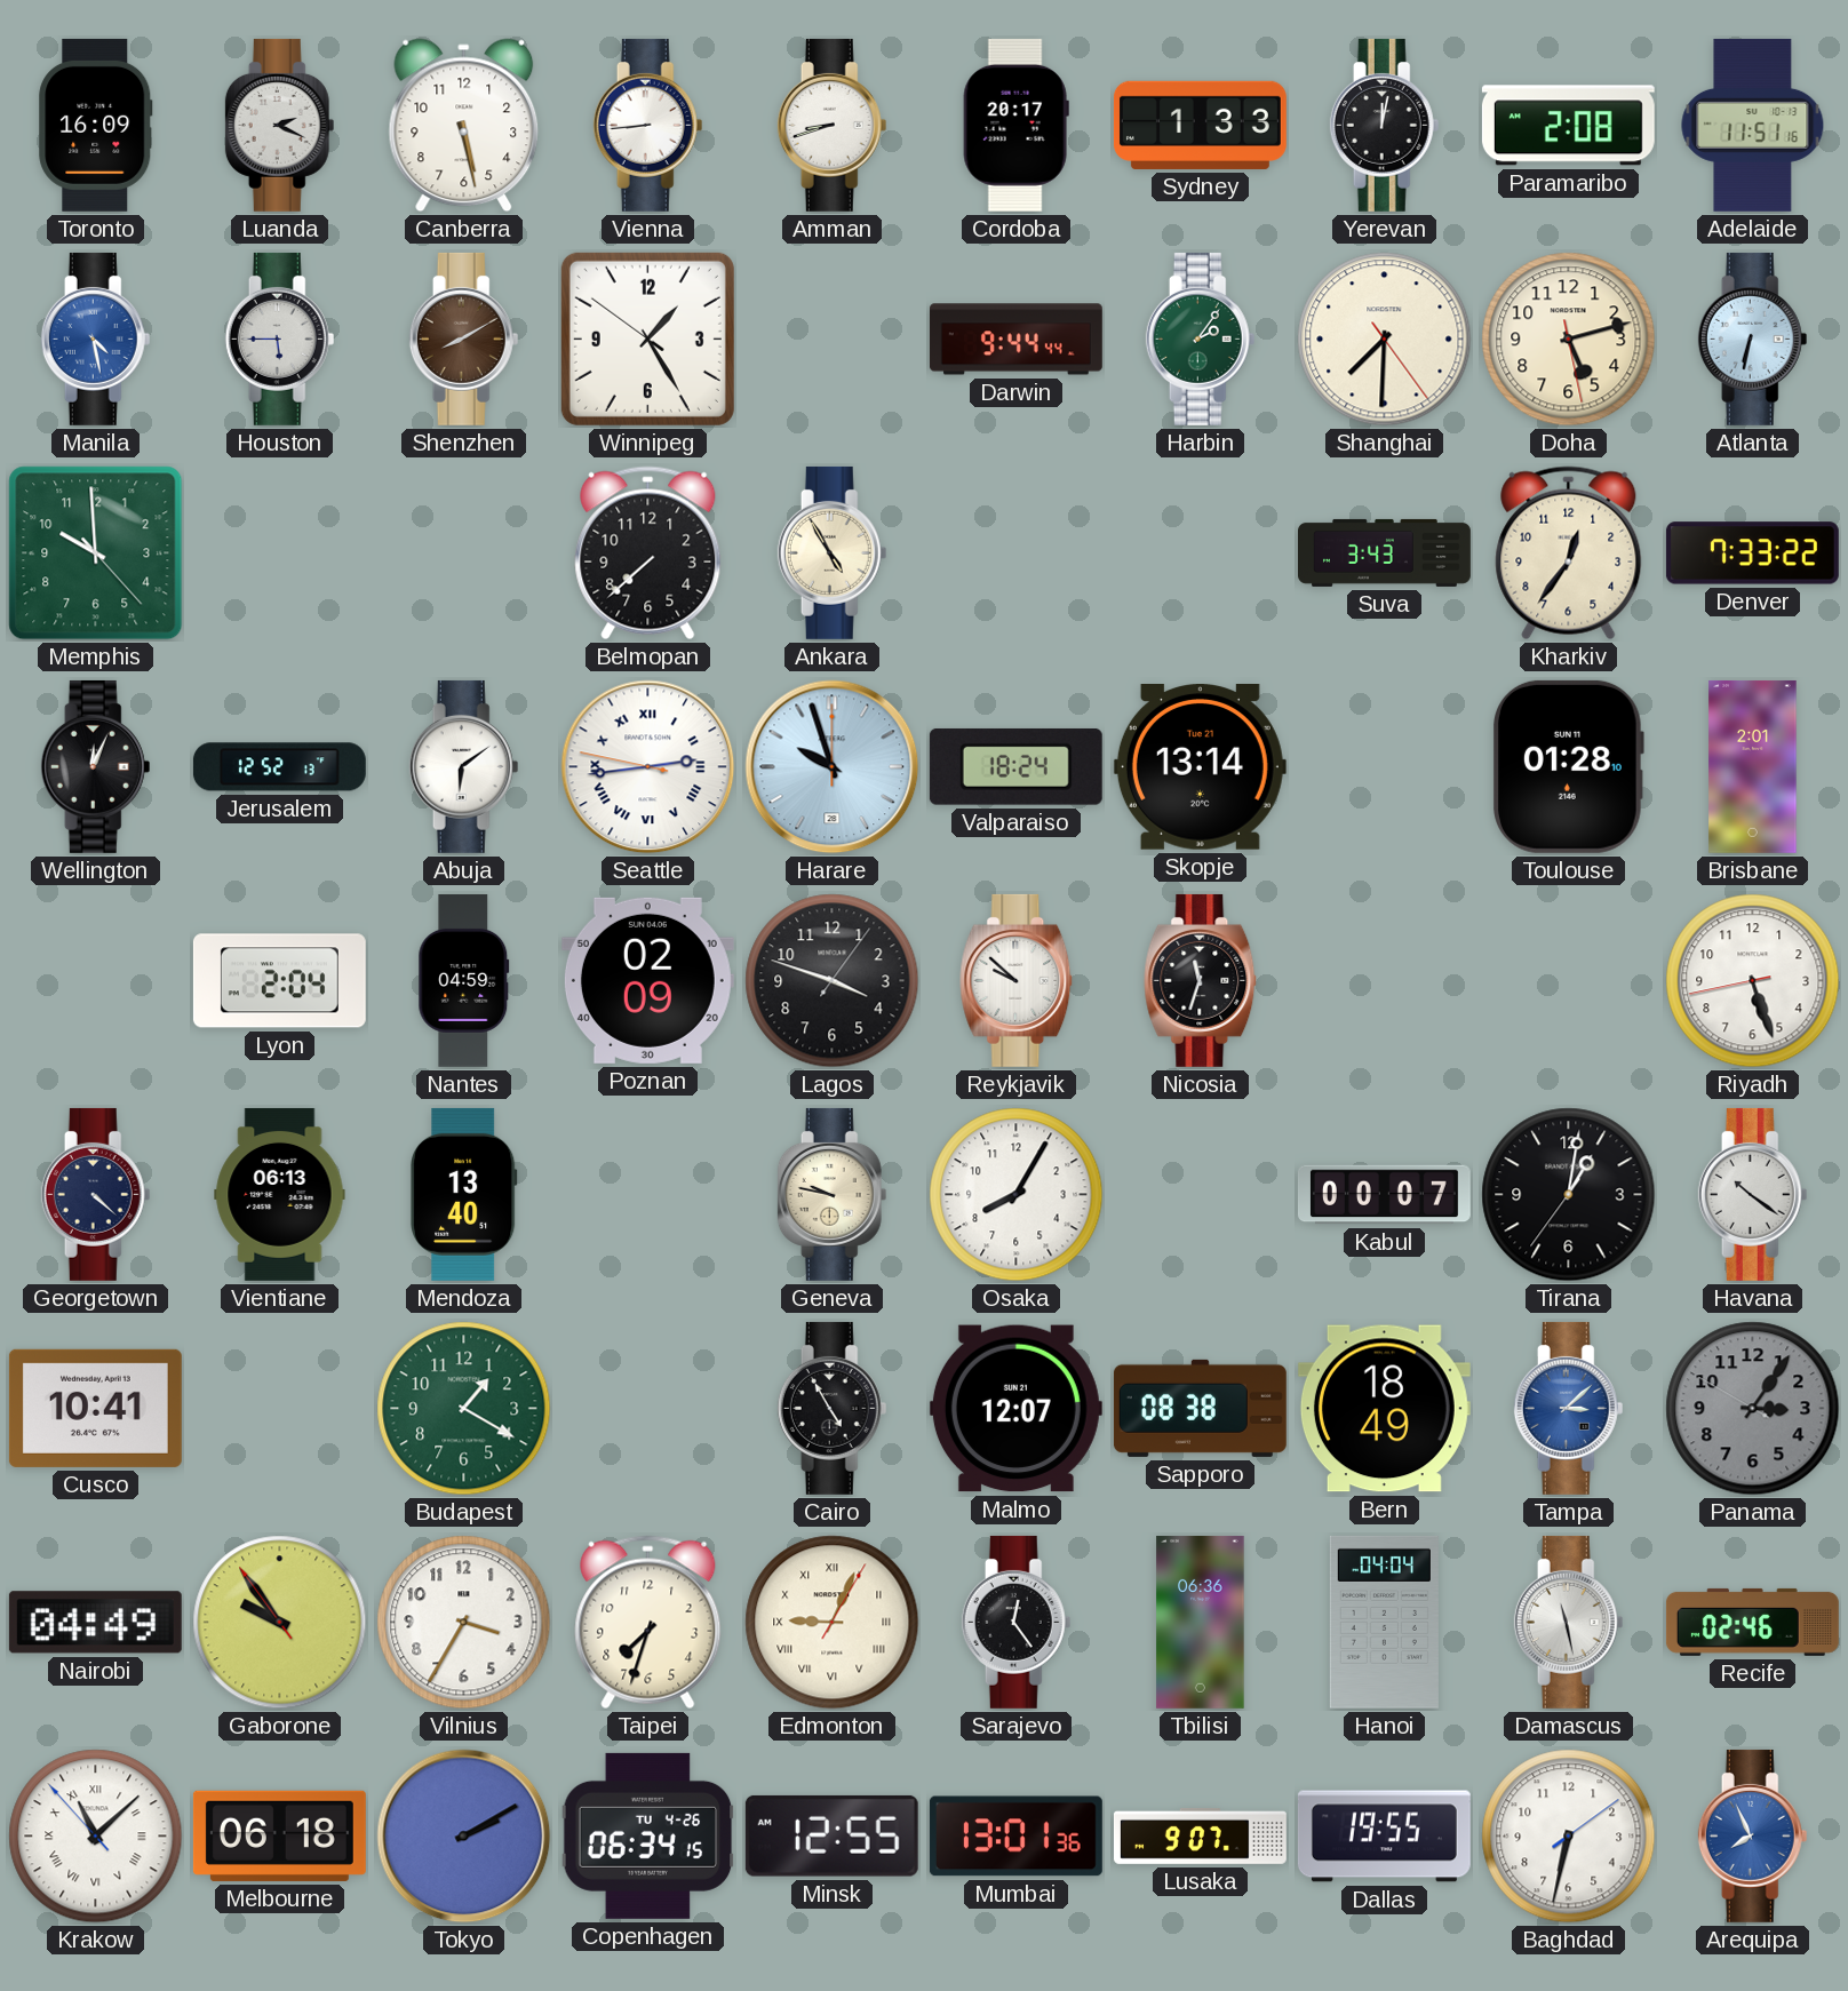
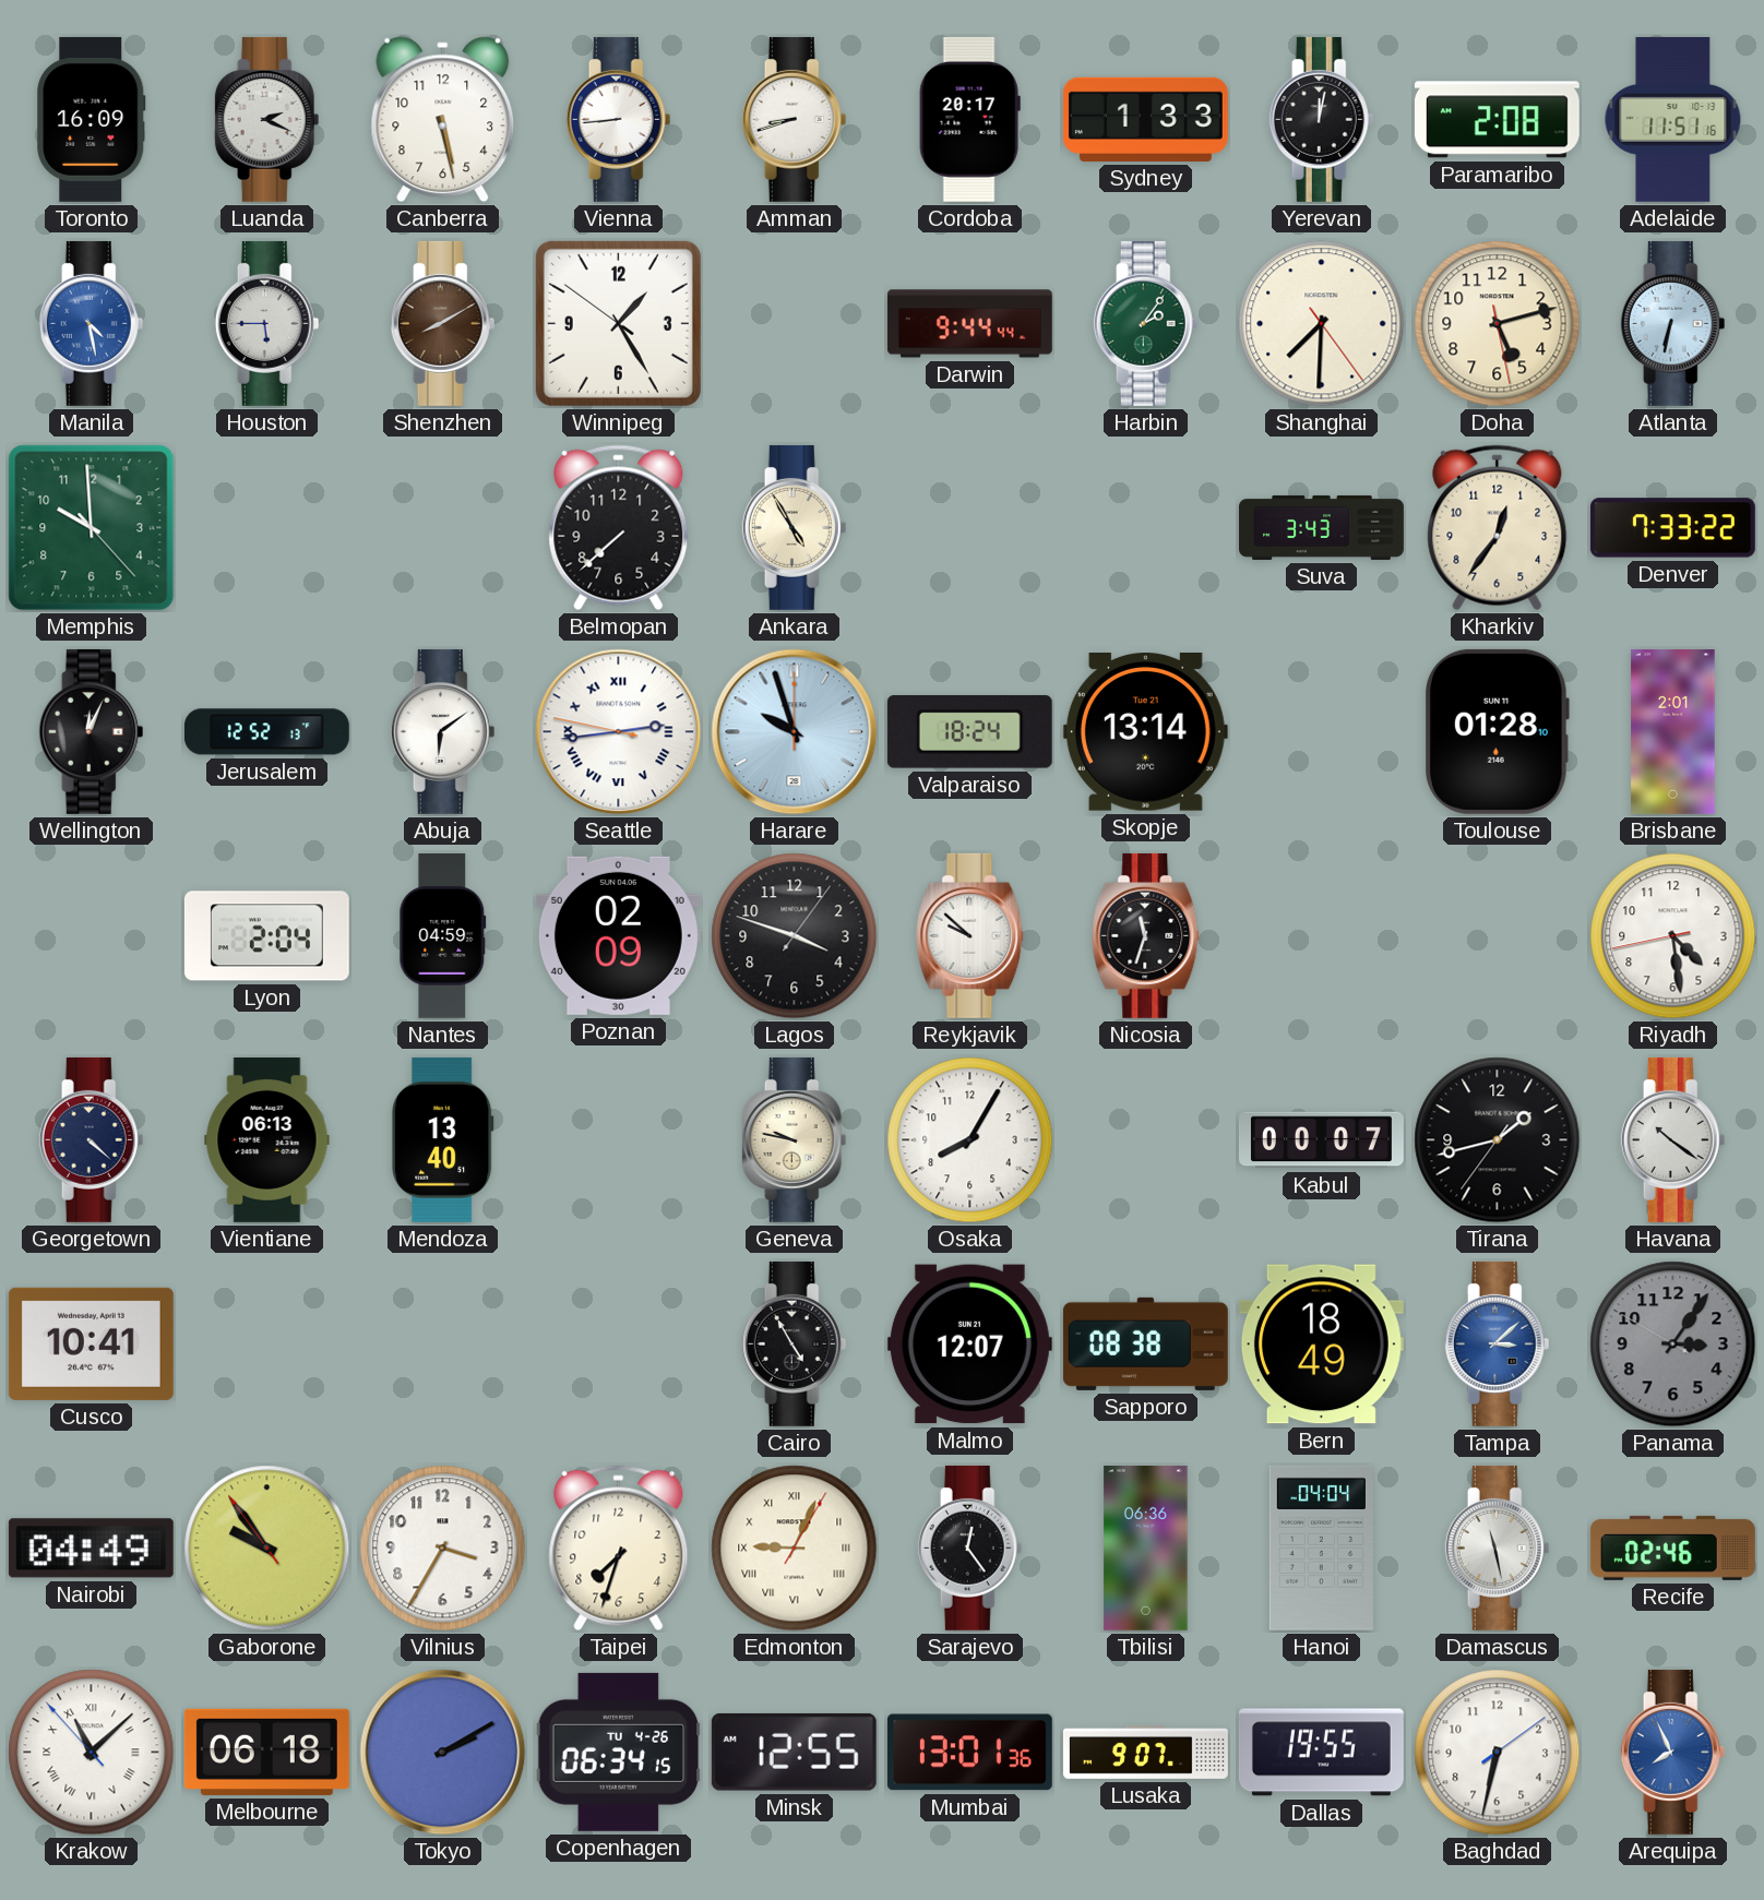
Riyadh: 5:26 -> 4:28 (1673, 936)
Tirana: 1:01 -> 1:42 (1498, 1140)
Budapest: 1:20 -> none (464, 1409)
